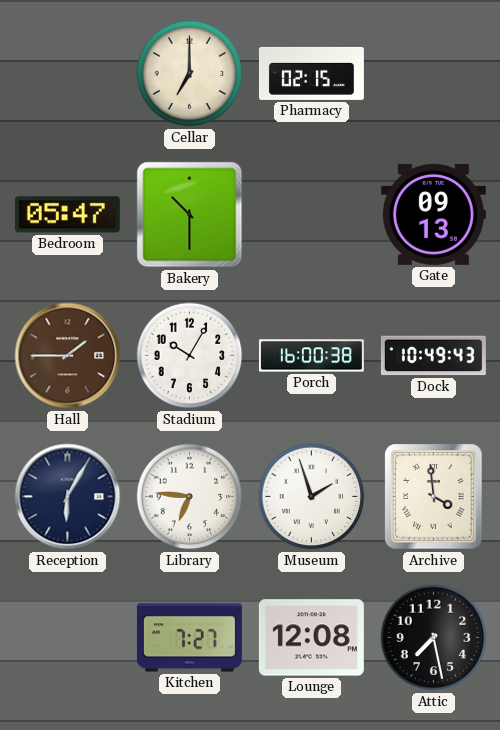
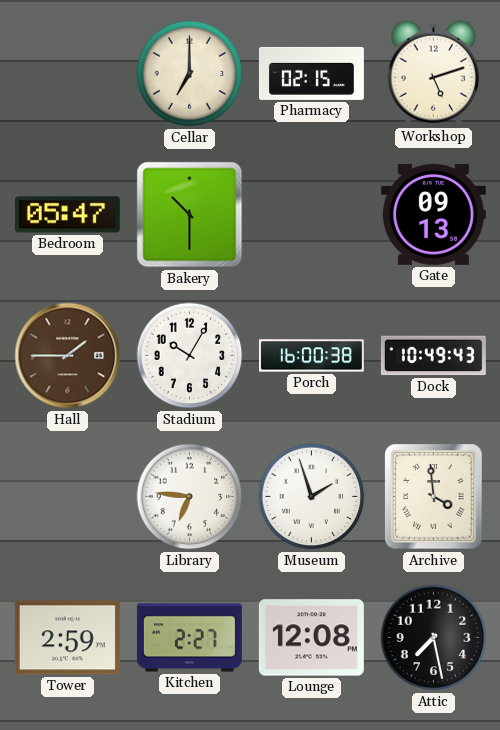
Workshop: none -> 5:12 (433, 73)
Reception: 6:05 -> none (68, 497)
Tower: none -> 2:59 (67, 638)
Kitchen: 7:27 -> 2:27 (189, 638)
